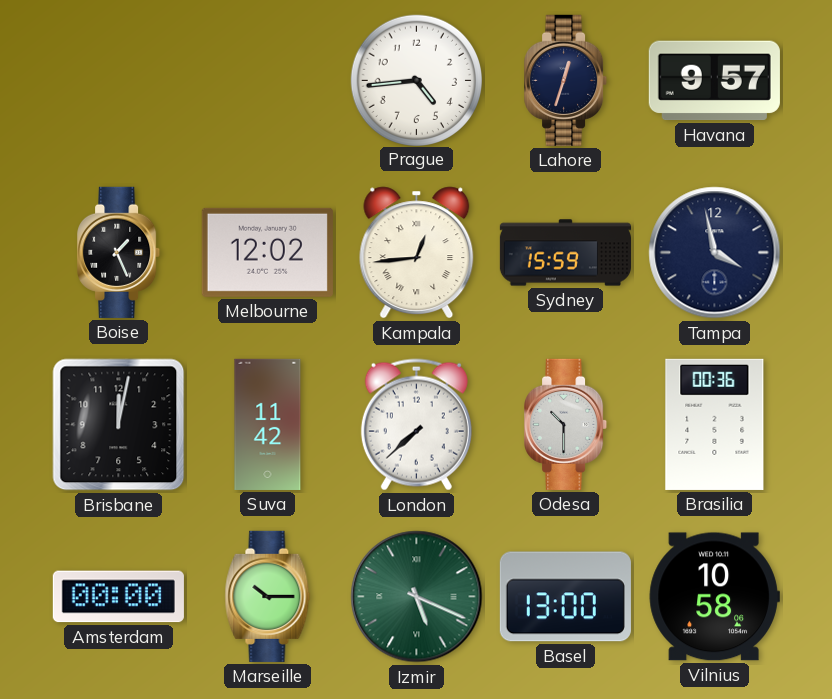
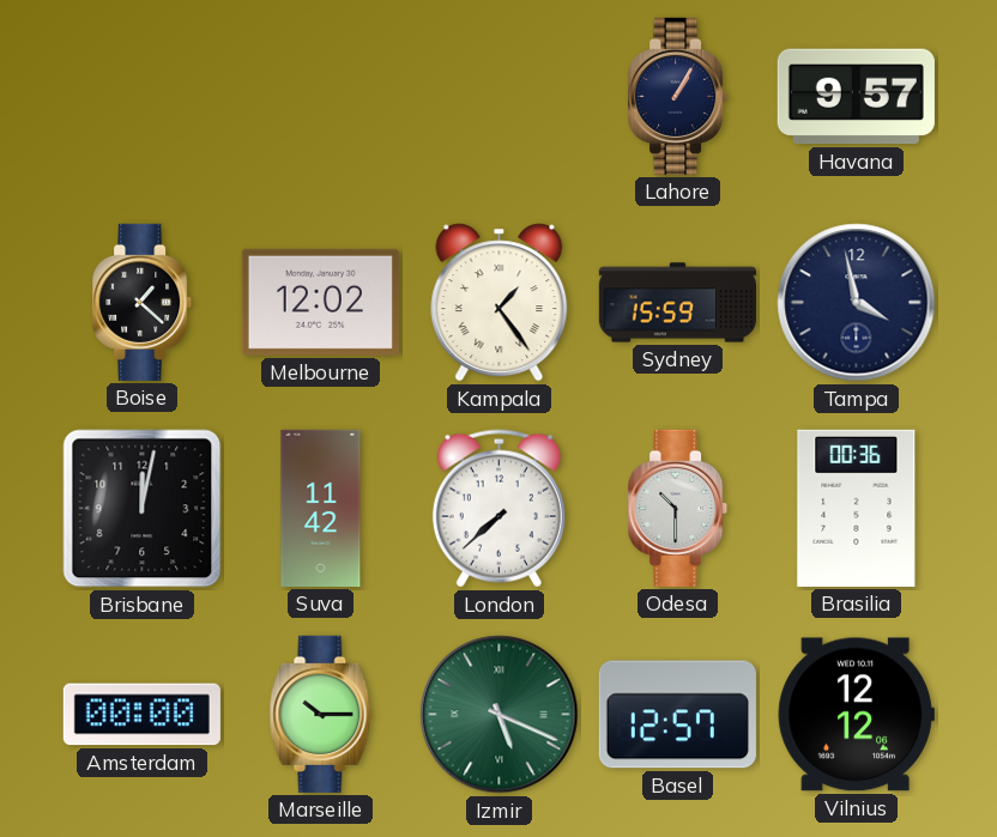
Prague: 4:44 -> none (416, 80)
Lahore: 12:33 -> 1:05 (678, 96)
Boise: 1:26 -> 1:22 (143, 302)
Kampala: 12:44 -> 1:24 (500, 303)
Basel: 13:00 -> 12:57 (677, 715)
Vilnius: 10:58 -> 12:12 (856, 715)
